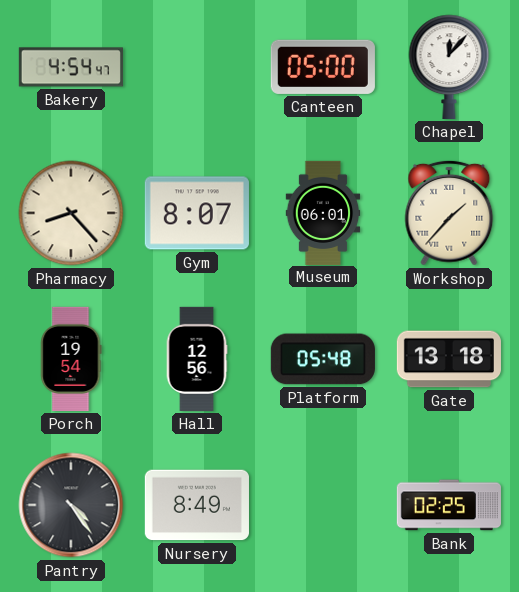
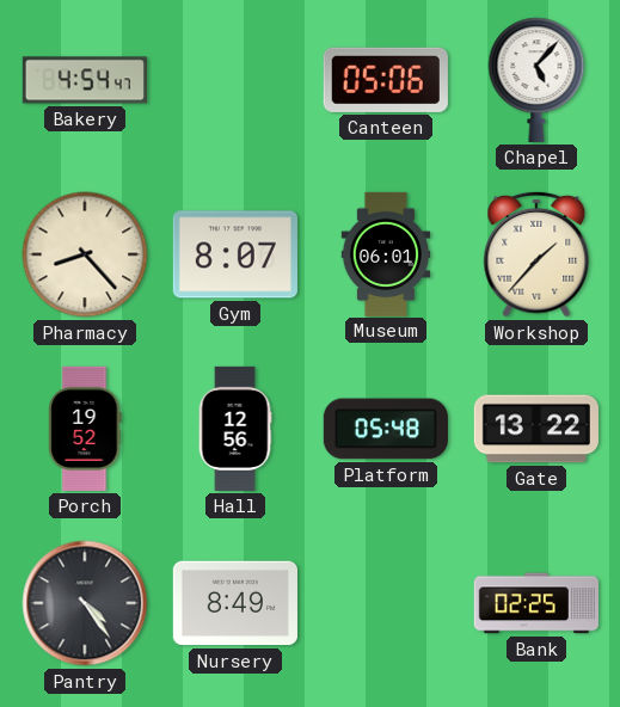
Canteen: 05:00 -> 05:06 (386, 80)
Chapel: 12:07 -> 5:07 (536, 80)
Porch: 19:54 -> 19:52 (85, 429)
Gate: 13:18 -> 13:22 (536, 429)
